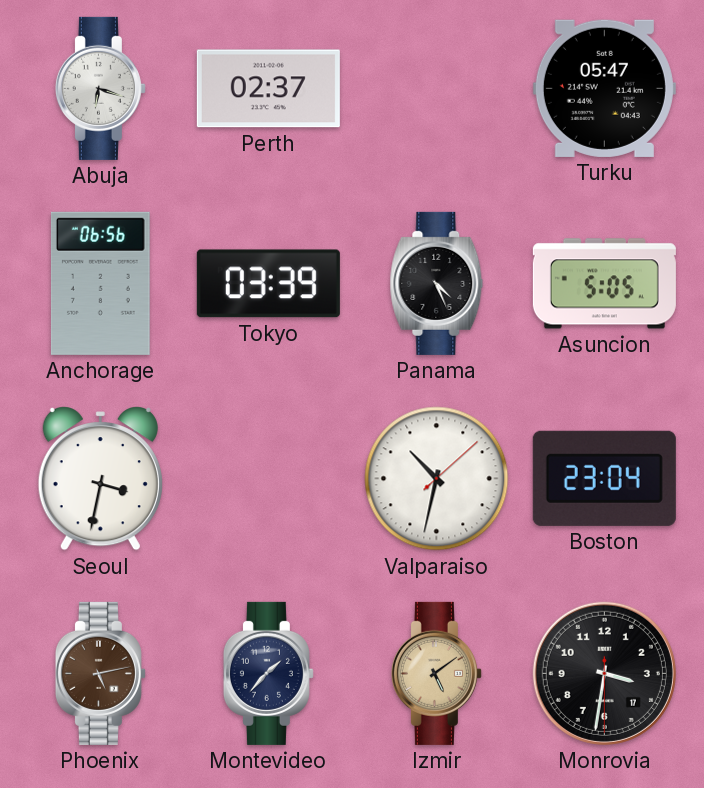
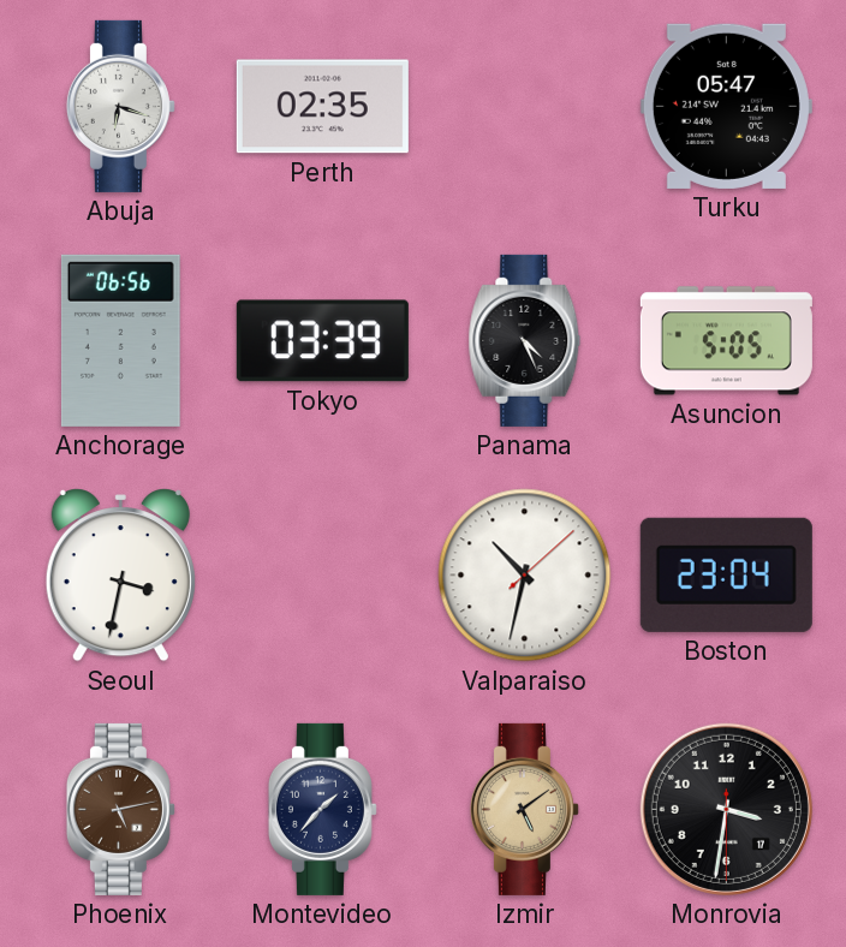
Perth: 02:37 -> 02:35 (322, 107)
